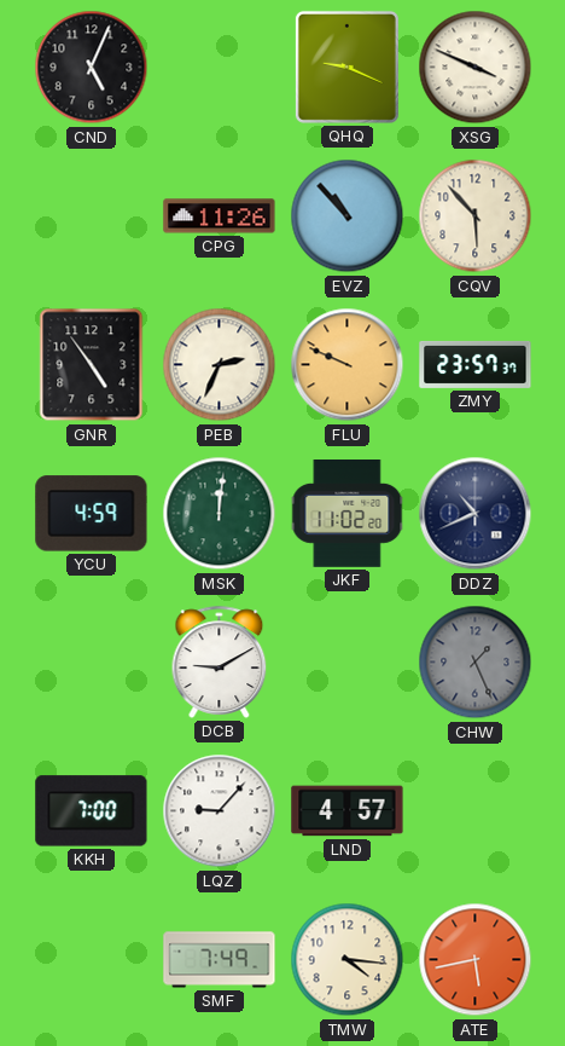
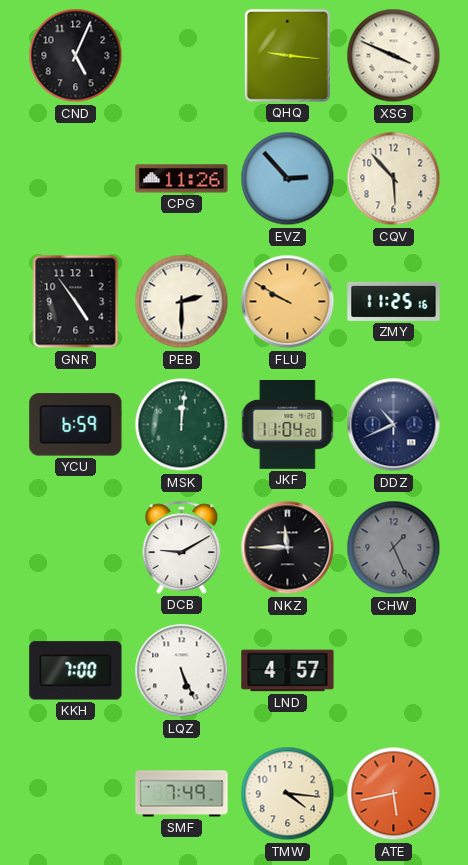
QHQ: 9:19 -> 9:16 (287, 55)
EVZ: 10:53 -> 2:53 (288, 179)
PEB: 2:34 -> 2:30 (182, 302)
FLU: 9:49 -> 9:50 (288, 302)
ZMY: 23:57 -> 11:25 (394, 301)
YCU: 4:59 -> 6:59 (76, 425)
JKF: 11:02 -> 11:04 (288, 425)
NKZ: none -> 11:45 (288, 548)
LQZ: 9:07 -> 5:26 (182, 671)
